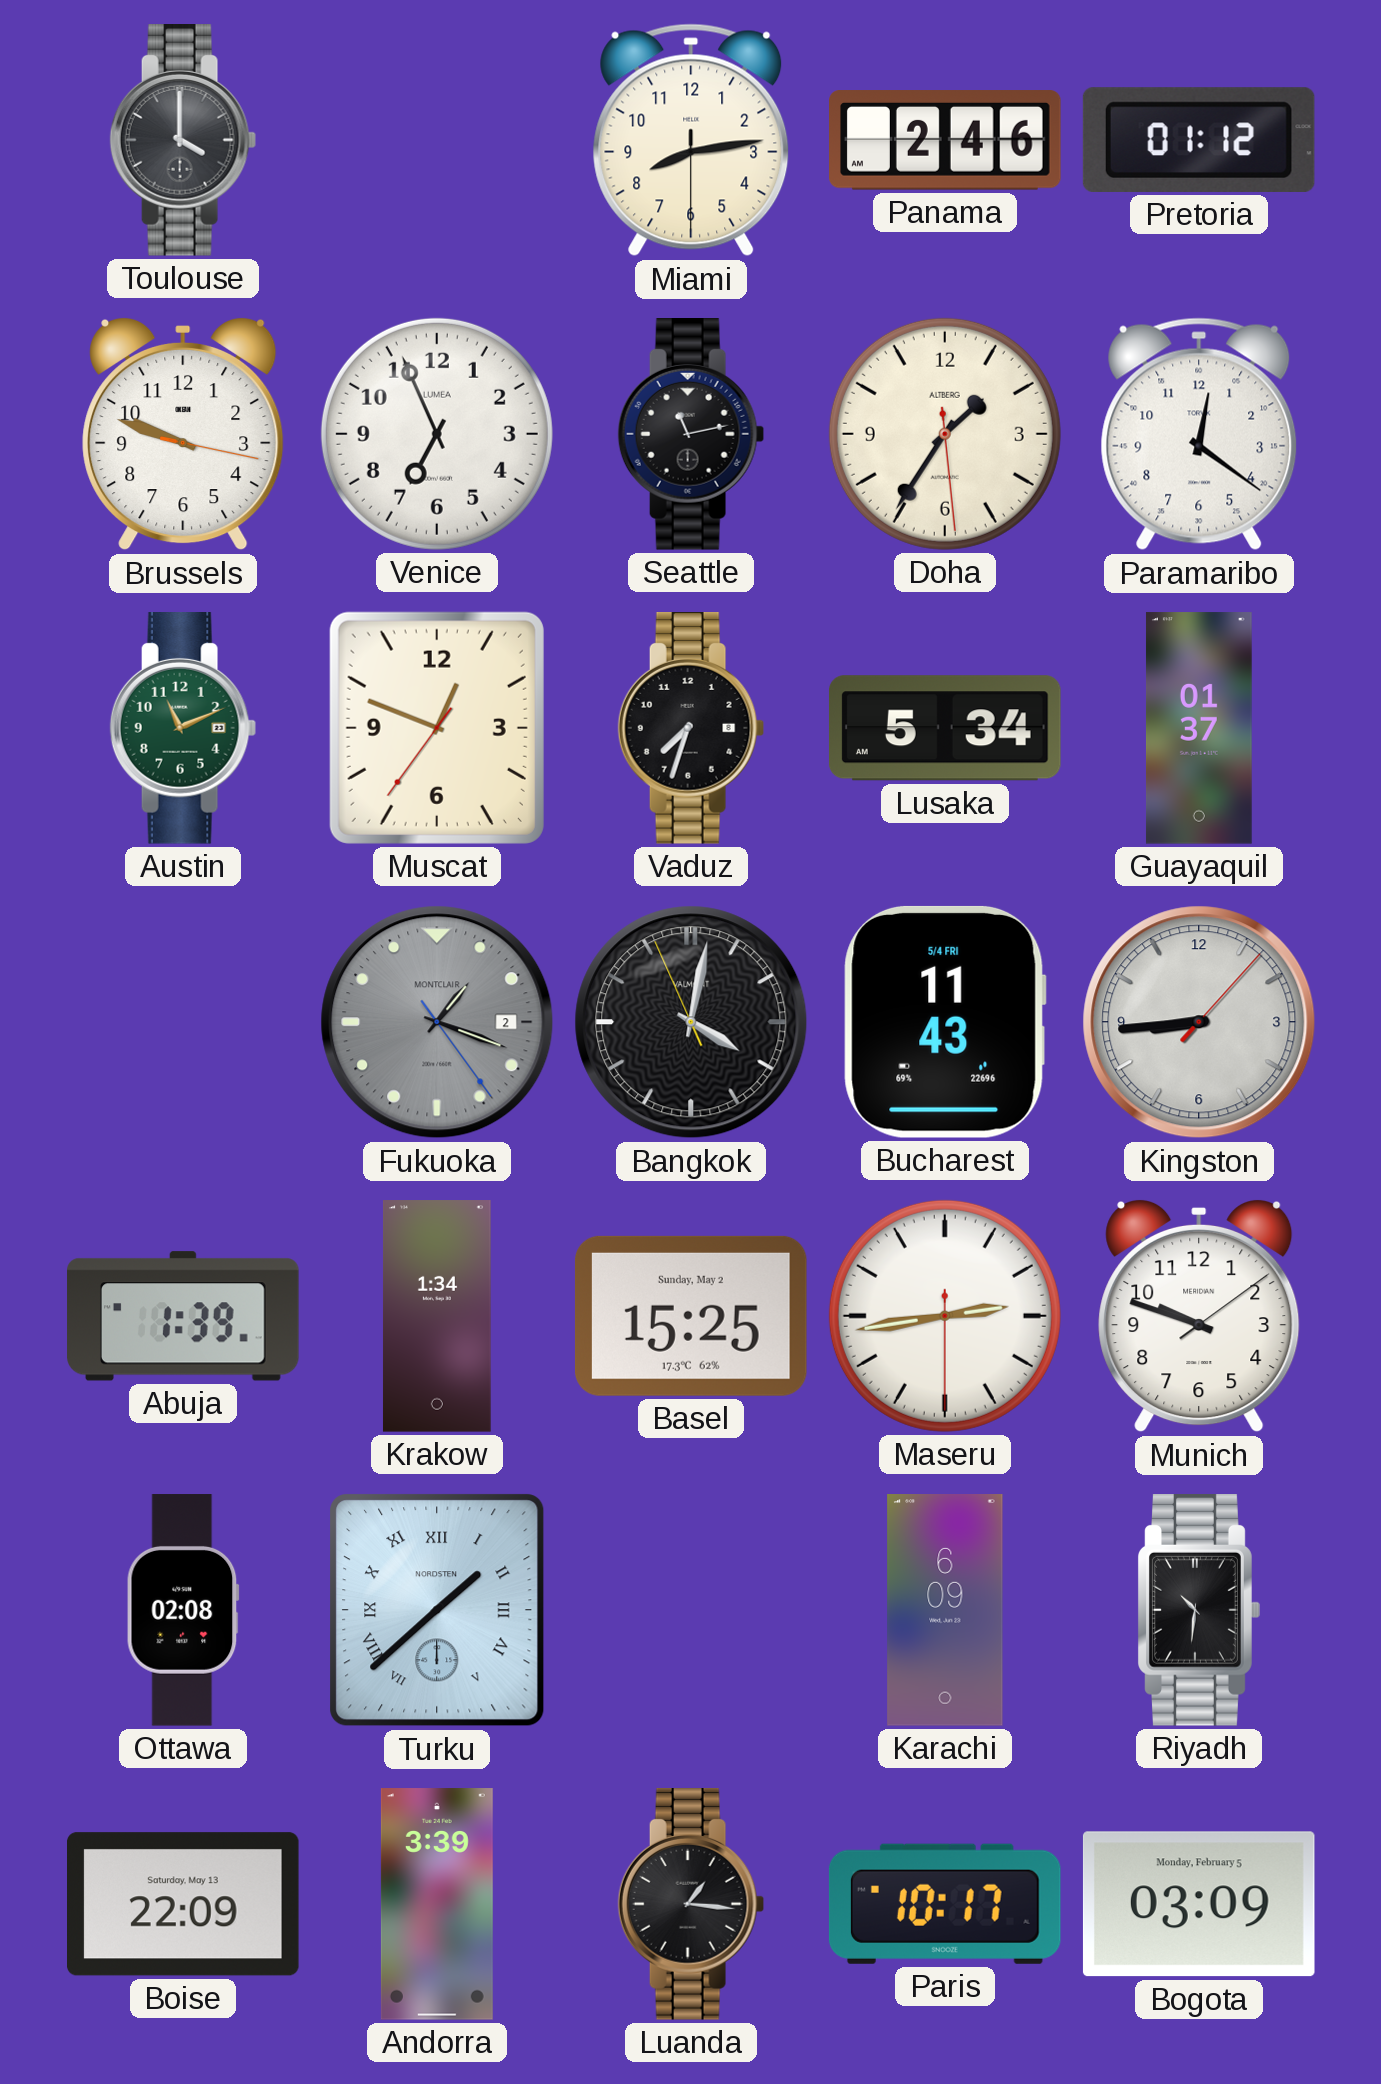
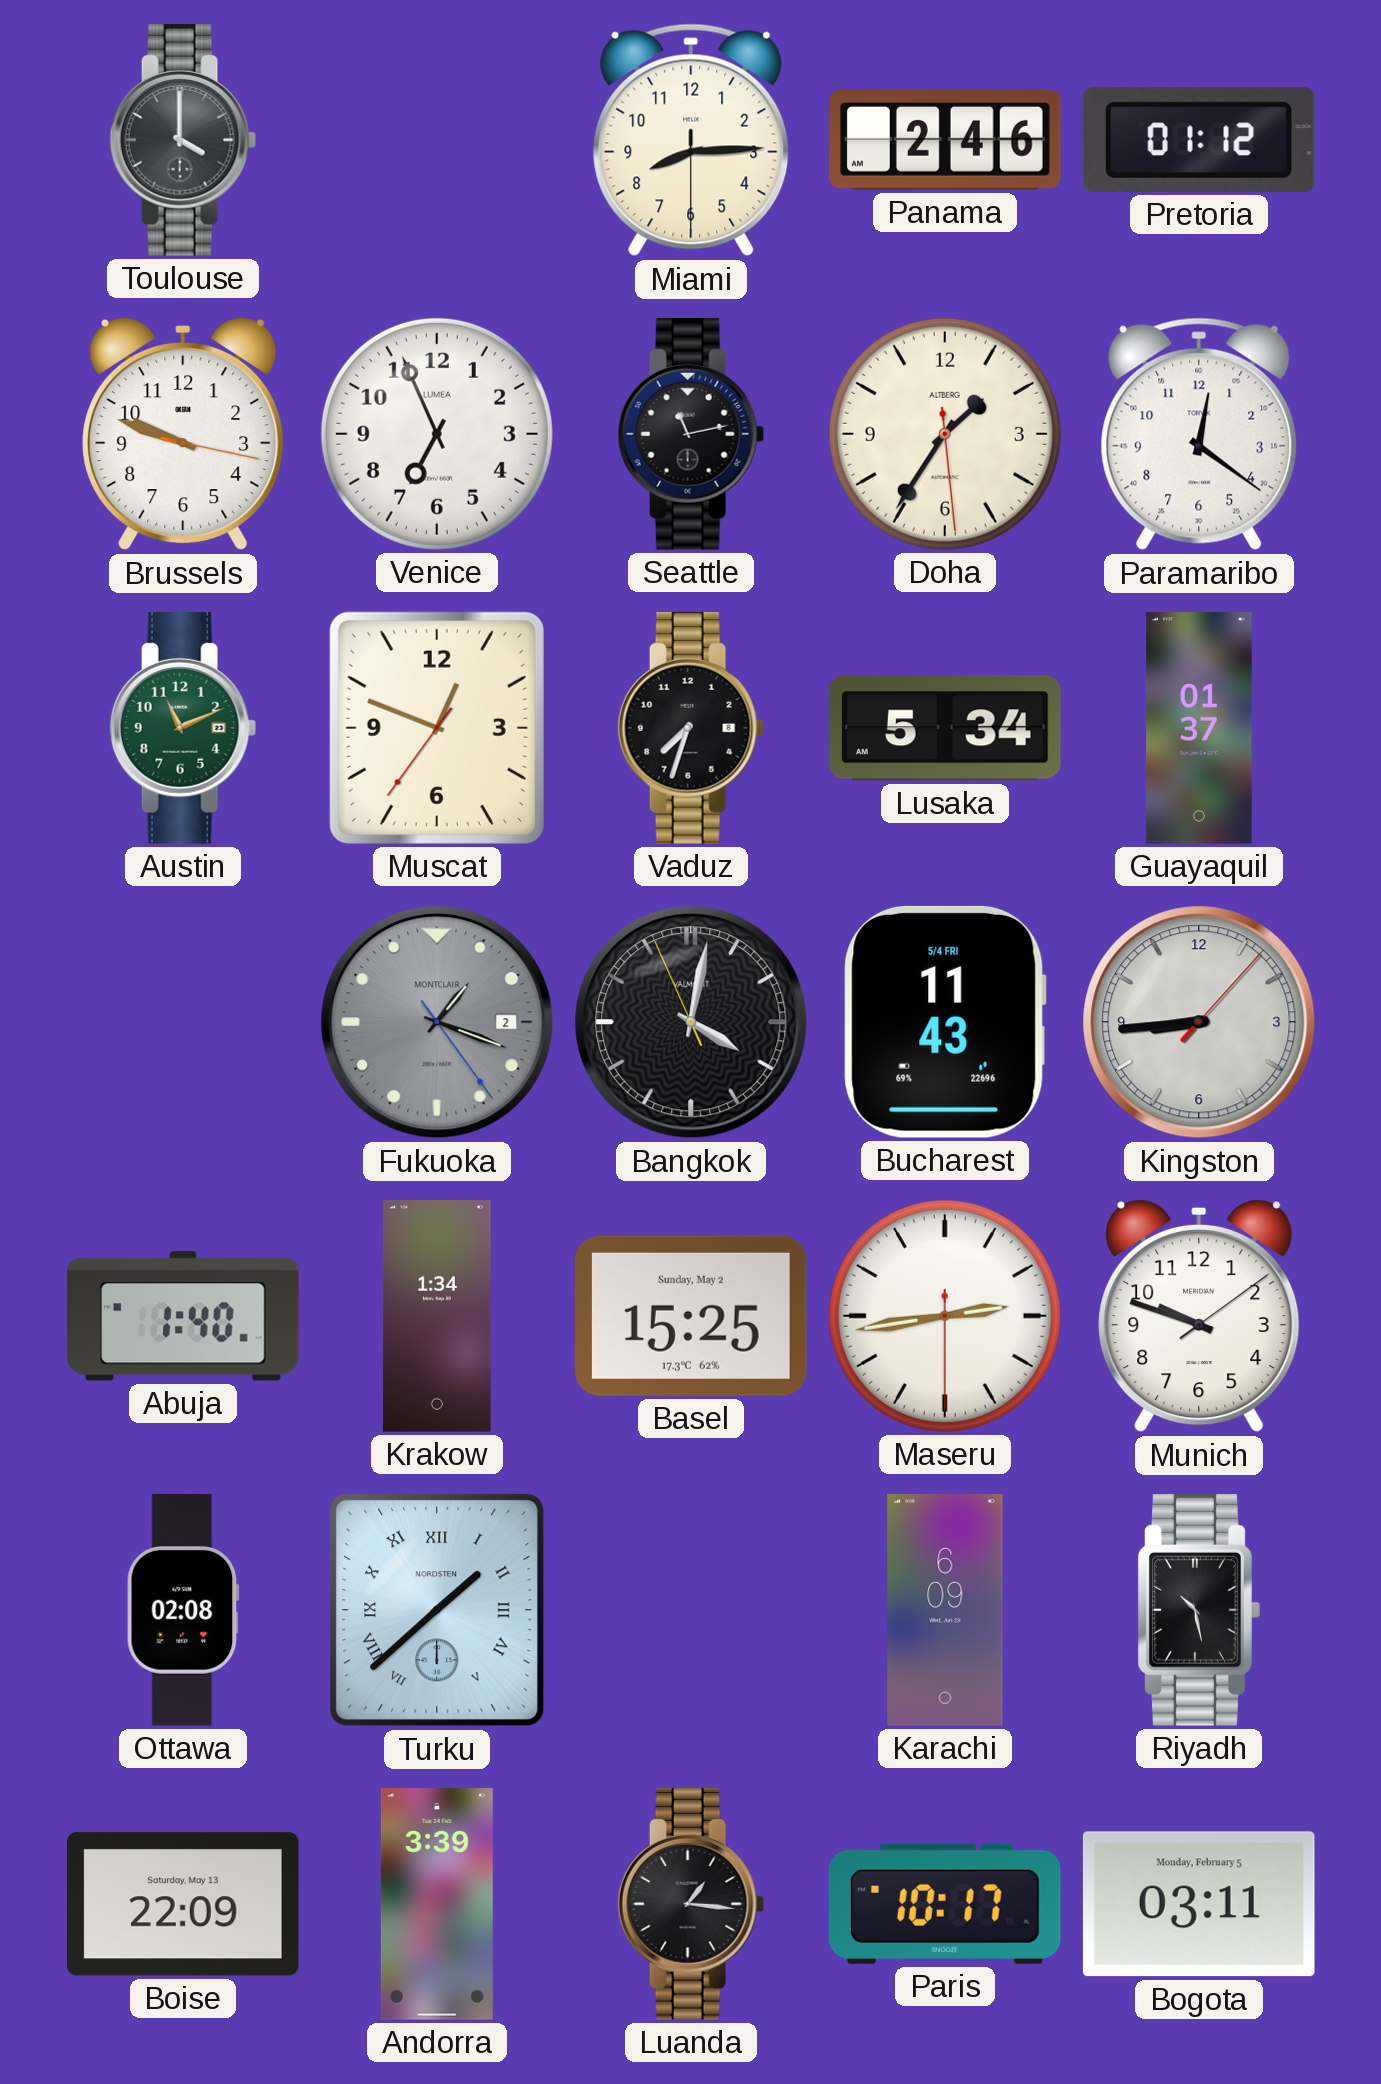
Miami: 8:13 -> 8:14 (691, 140)
Abuja: 1:39 -> 1:40 (183, 1316)
Riyadh: 10:31 -> 10:28 (1199, 1611)
Bogota: 03:09 -> 03:11 (1199, 1904)
